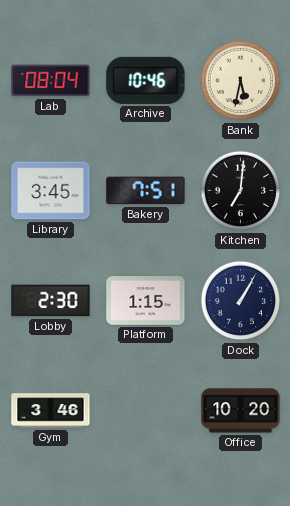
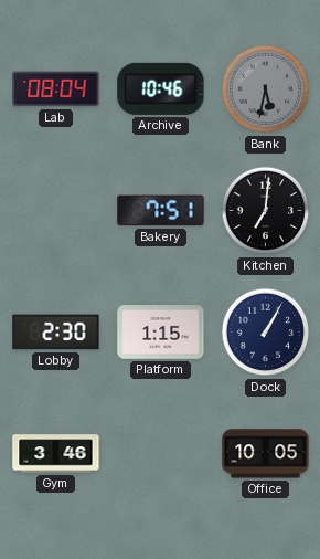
Bank dial: cream -> grey (266, 89)
Library: 3:45 -> none (51, 191)
Office: 10:20 -> 10:05 (266, 454)
